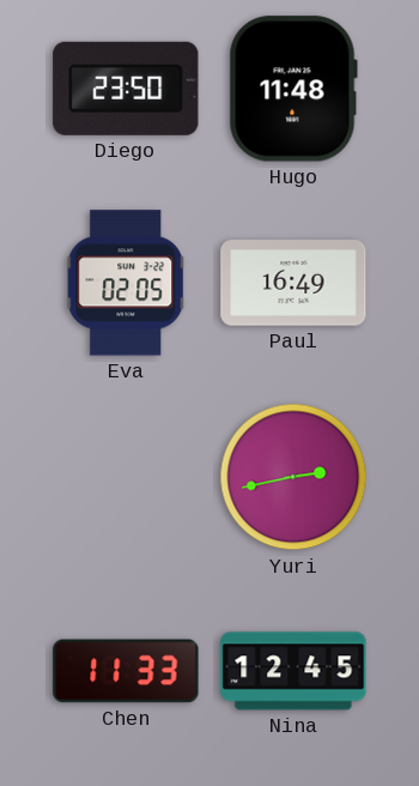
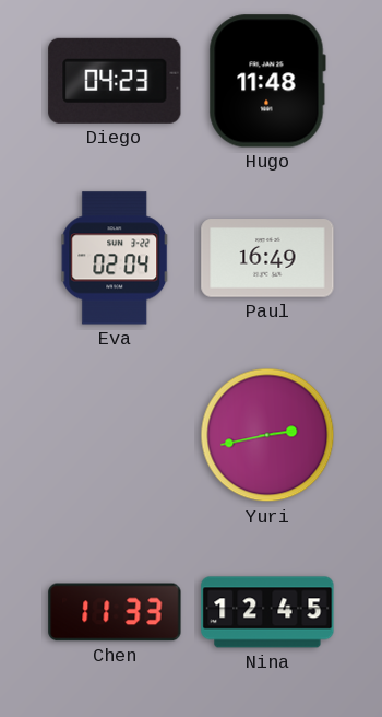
Diego: 23:50 -> 04:23 (115, 81)
Eva: 02:05 -> 02:04 (116, 258)
